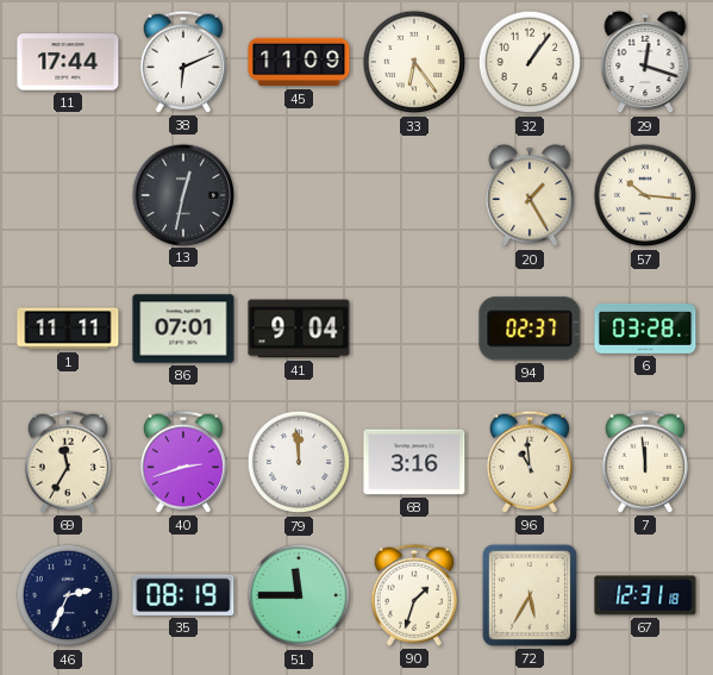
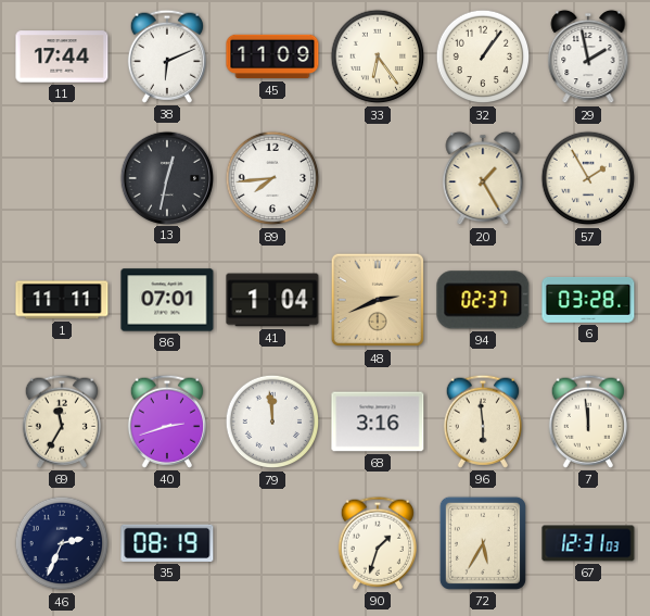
29: 12:18 -> 1:58 (588, 56)
89: none -> 7:44 (272, 178)
57: 10:16 -> 1:55 (588, 178)
41: 9:04 -> 1:04 (272, 300)
48: none -> 2:41 (378, 300)
96: 10:59 -> 5:59 (483, 422)
51: 11:45 -> none (299, 595)
67: 12:31:18 -> 12:31:03 (588, 543)
